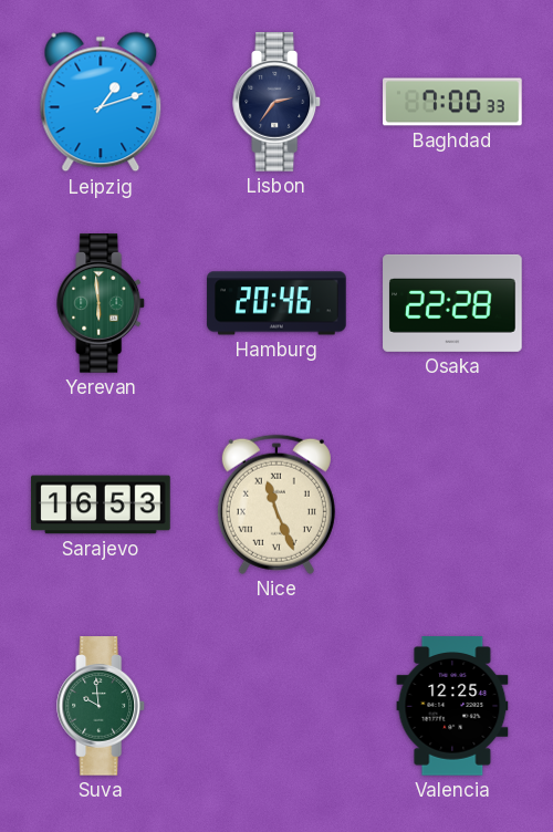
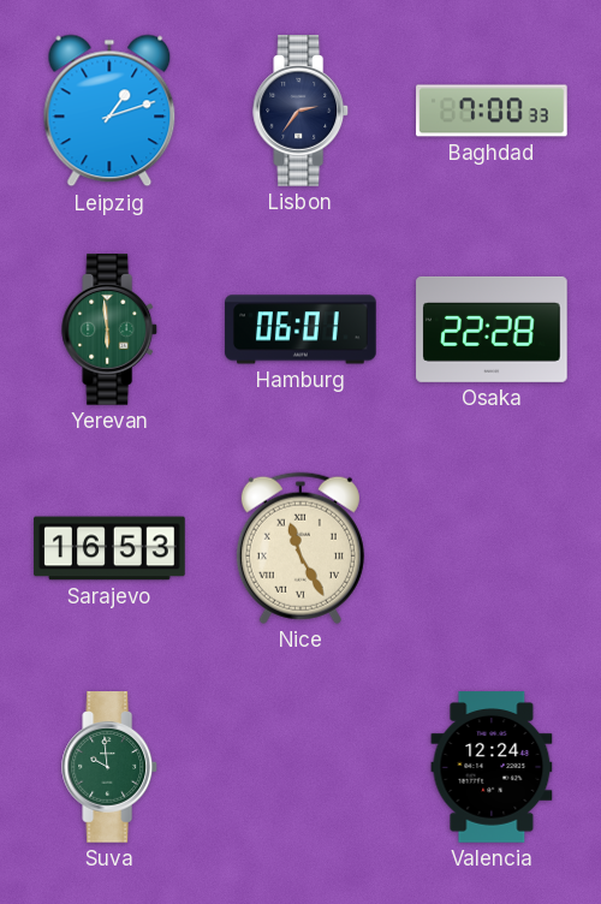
Hamburg: 20:46 -> 06:01 (300, 329)
Nice: 11:26 -> 11:25 (300, 548)
Valencia: 12:25 -> 12:24 (492, 767)
